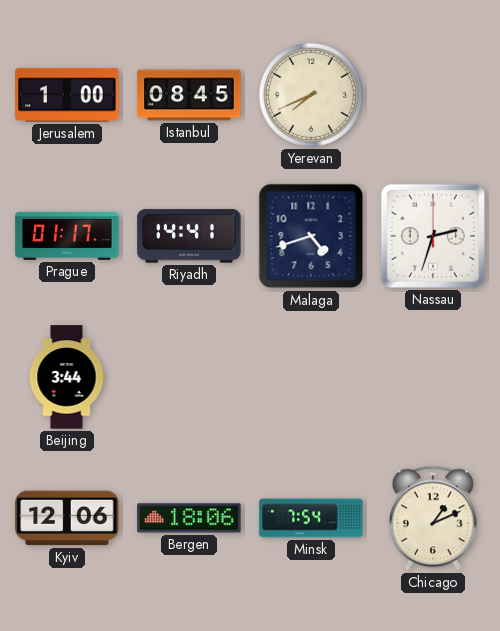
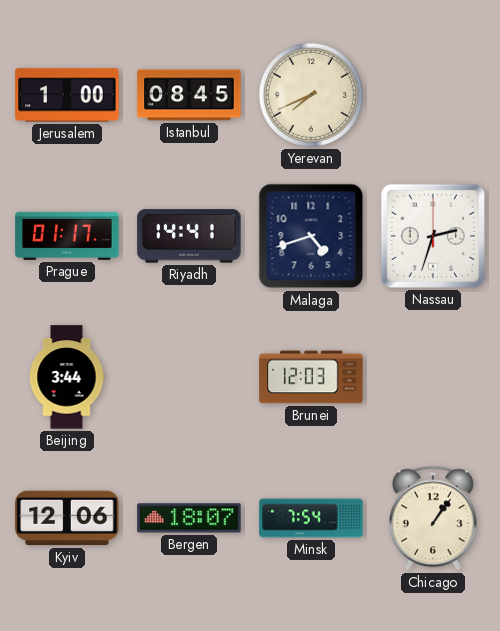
Brunei: none -> 12:03 (311, 377)
Bergen: 18:06 -> 18:07 (189, 518)
Chicago: 1:11 -> 1:06 (433, 518)
